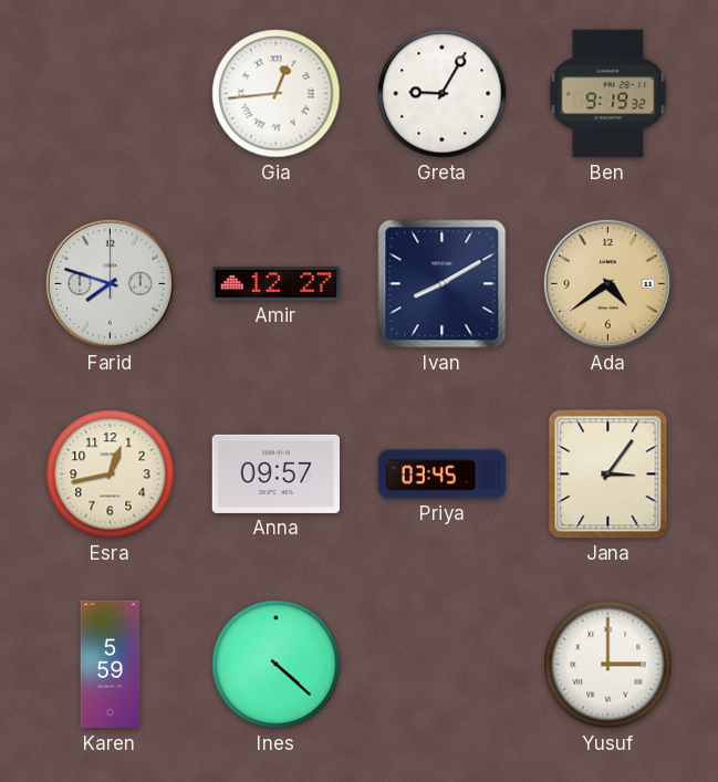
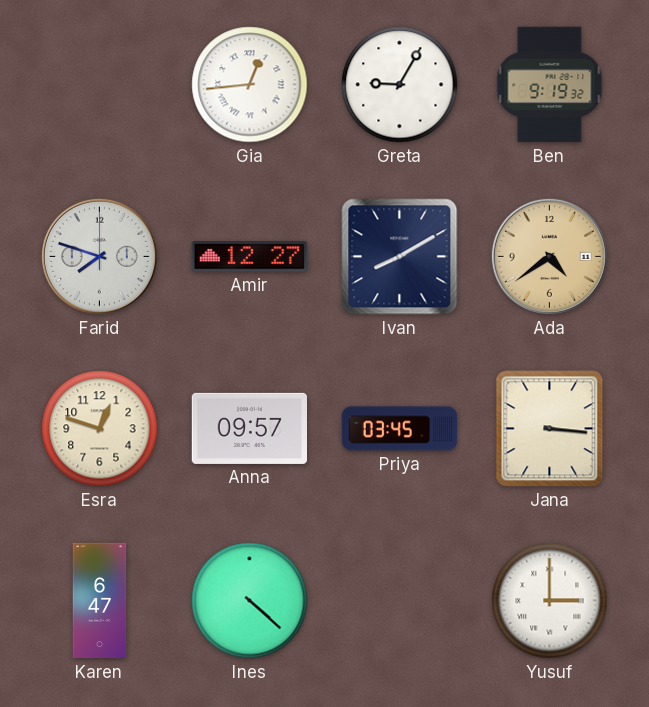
Esra: 12:43 -> 12:48 (100, 429)
Jana: 3:06 -> 3:16 (550, 429)
Karen: 5:59 -> 6:47 (100, 601)
